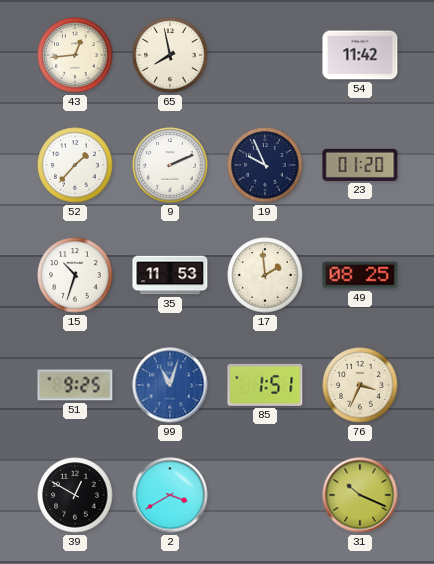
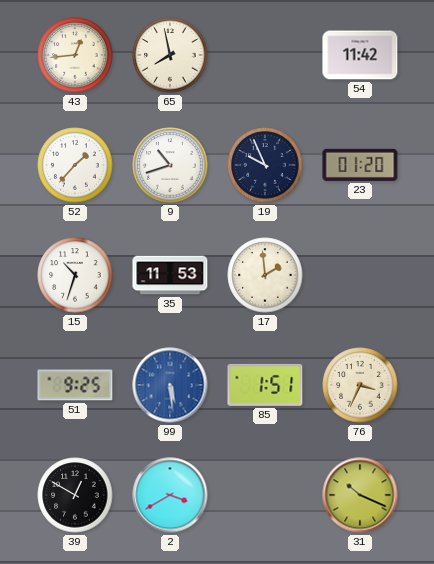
9: 2:11 -> 10:42 (170, 165)
49: 08:25 -> none (360, 275)
99: 11:03 -> 5:29 (170, 385)
